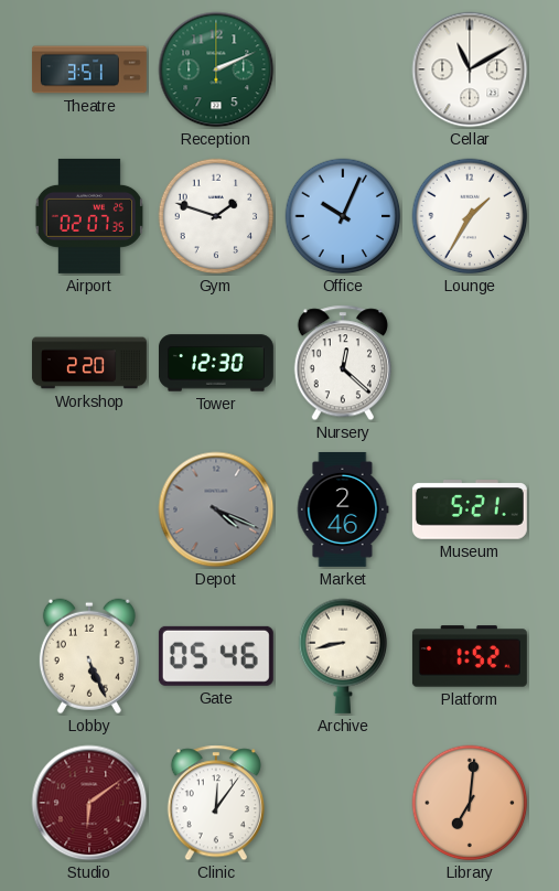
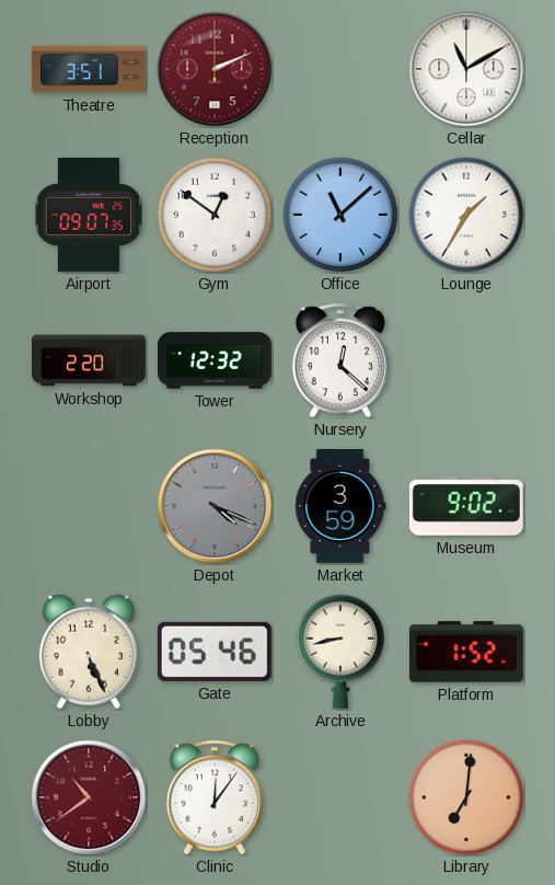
Reception dial: green -> burgundy (215, 69)
Airport: 02:07 -> 09:07 (88, 215)
Gym: 1:48 -> 12:51 (215, 215)
Office: 10:04 -> 11:08 (340, 215)
Tower: 12:30 -> 12:32 (215, 360)
Market: 2:46 -> 3:59 (340, 506)
Museum: 5:21 -> 9:02 (466, 506)
Studio: 6:09 -> 10:39 (89, 797)
